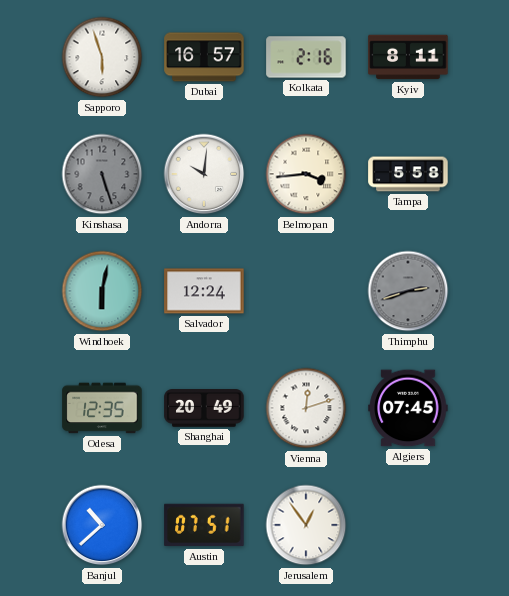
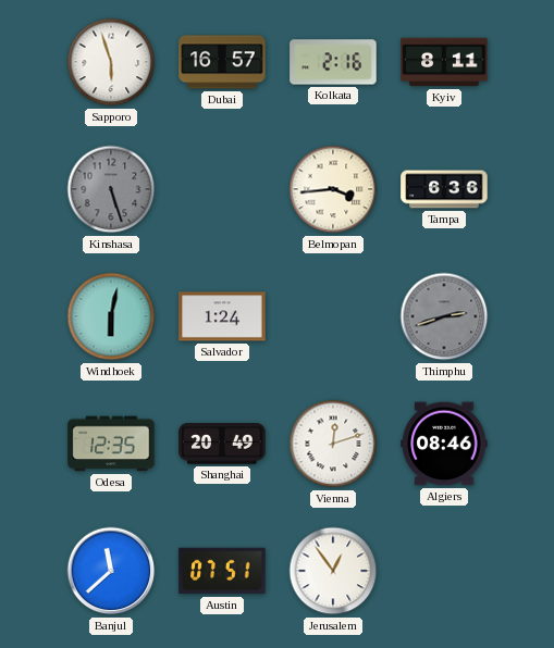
Andorra: 10:01 -> none (204, 174)
Tampa: 5:58 -> 6:36 (444, 189)
Salvador: 12:24 -> 1:24 (222, 316)
Algiers: 07:45 -> 08:46 (444, 444)
Banjul: 10:38 -> 11:38 (111, 571)
